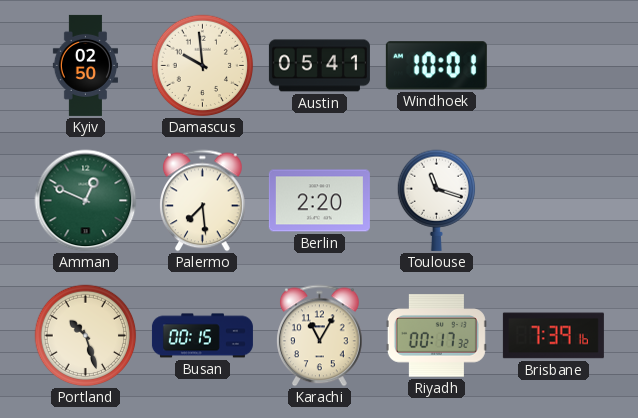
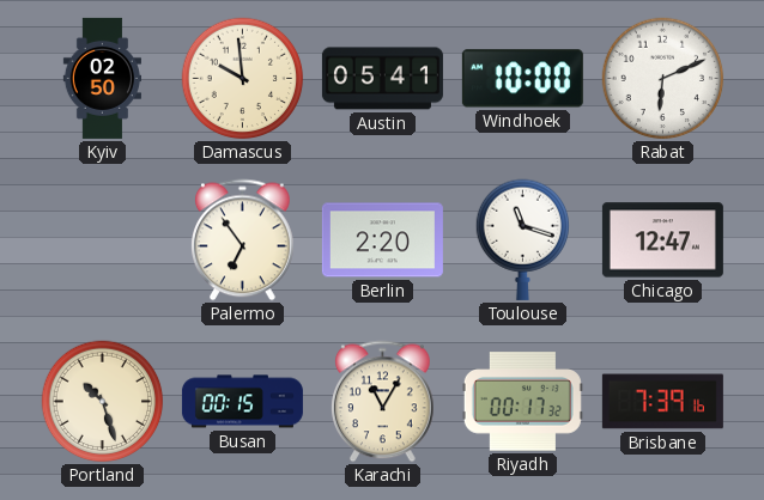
Windhoek: 10:01 -> 10:00 (522, 79)
Rabat: none -> 6:11 (663, 79)
Amman: 12:49 -> none (86, 201)
Palermo: 7:29 -> 6:54 (243, 240)
Chicago: none -> 12:47 (662, 240)
